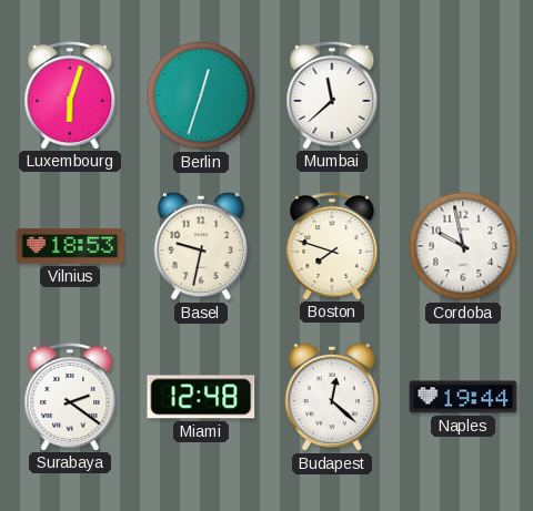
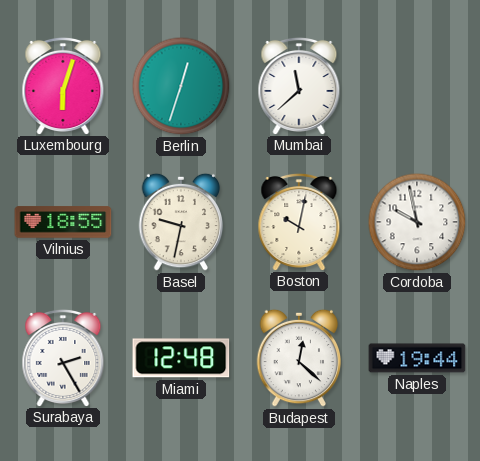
Vilnius: 18:53 -> 18:55 (63, 222)
Boston: 7:48 -> 10:02 (299, 221)
Surabaya: 2:21 -> 2:25 (63, 357)
